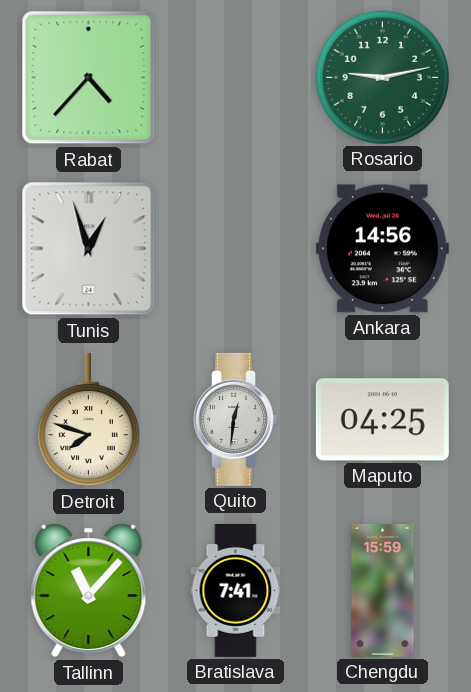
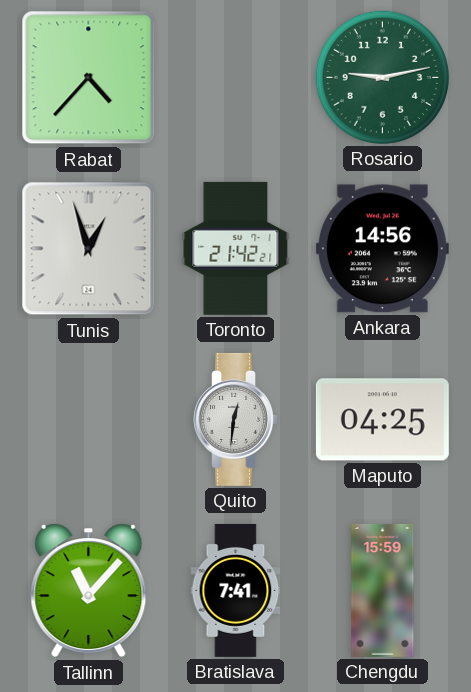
Toronto: none -> 21:42 (236, 248)
Detroit: 7:48 -> none (88, 420)
